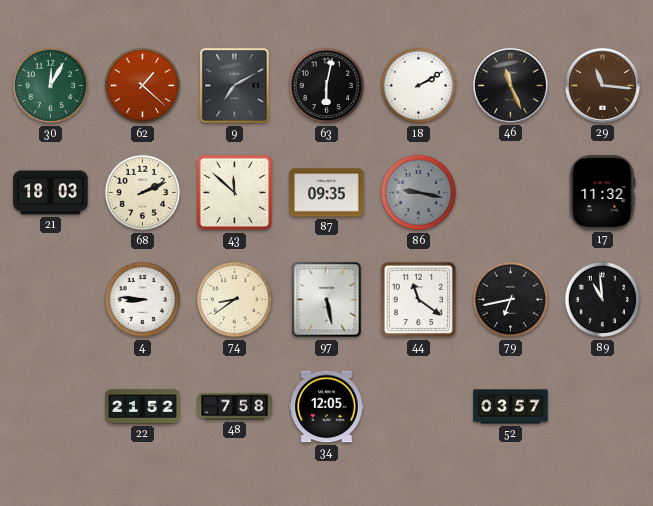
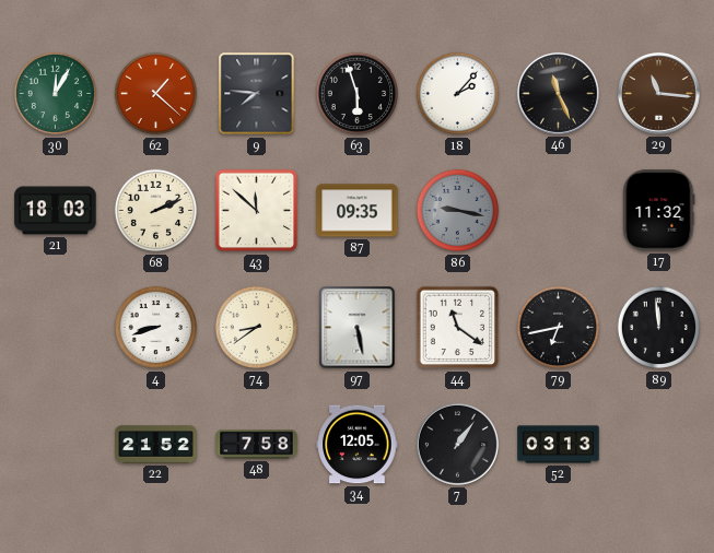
9: 7:10 -> 7:46 (257, 94)
63: 6:02 -> 5:57 (358, 94)
18: 2:10 -> 2:07 (458, 94)
4: 8:46 -> 8:42 (156, 328)
89: 10:59 -> 11:59 (659, 328)
7: none -> 1:06 (457, 444)
52: 03:57 -> 03:13 (559, 445)
